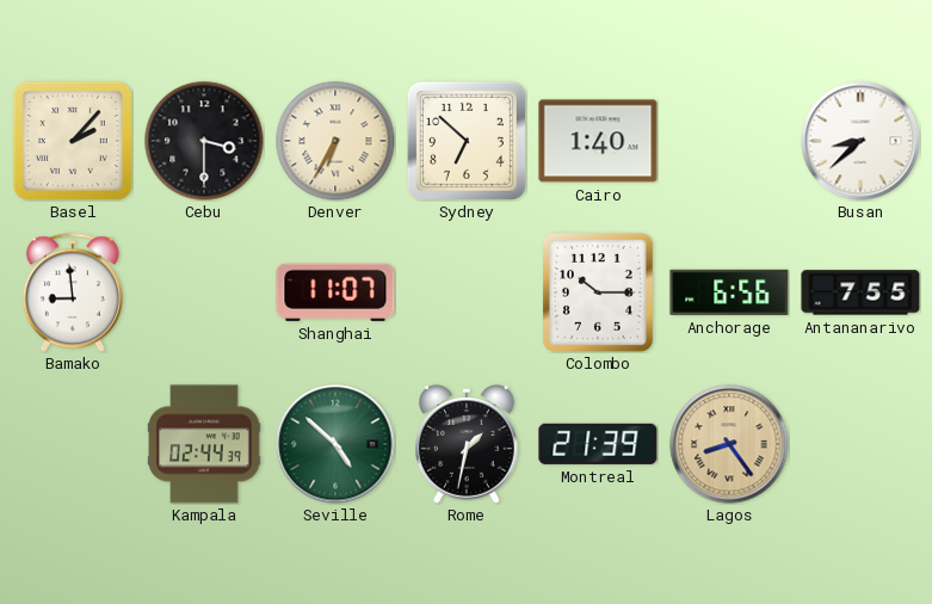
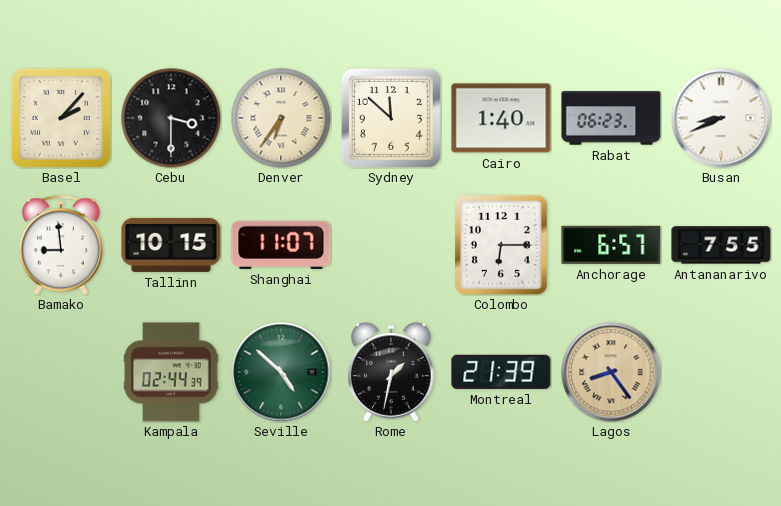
Denver: 6:35 -> 6:36 (281, 118)
Sydney: 6:52 -> 11:52 (391, 118)
Rabat: none -> 06:23 (611, 118)
Busan: 8:38 -> 8:41 (721, 118)
Tallinn: none -> 10:15 (171, 245)
Colombo: 10:15 -> 6:15 (501, 245)
Anchorage: 6:56 -> 6:57 (611, 245)
